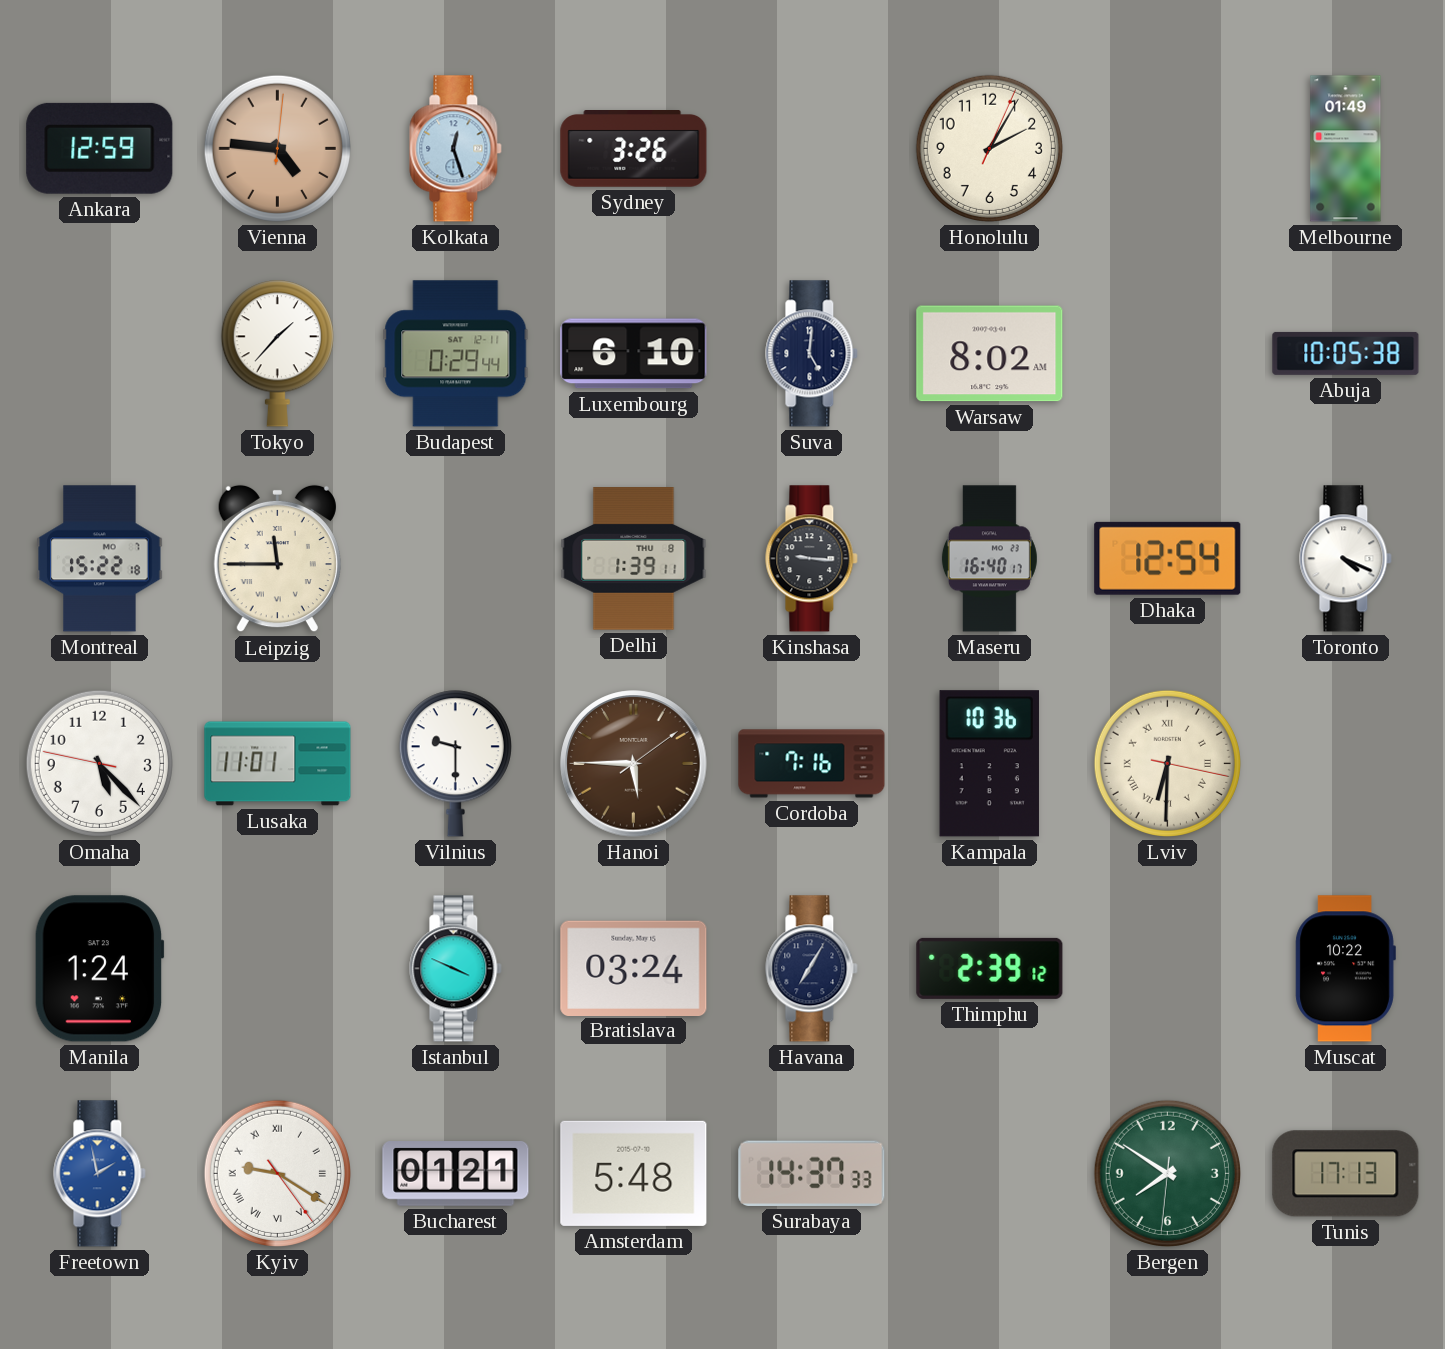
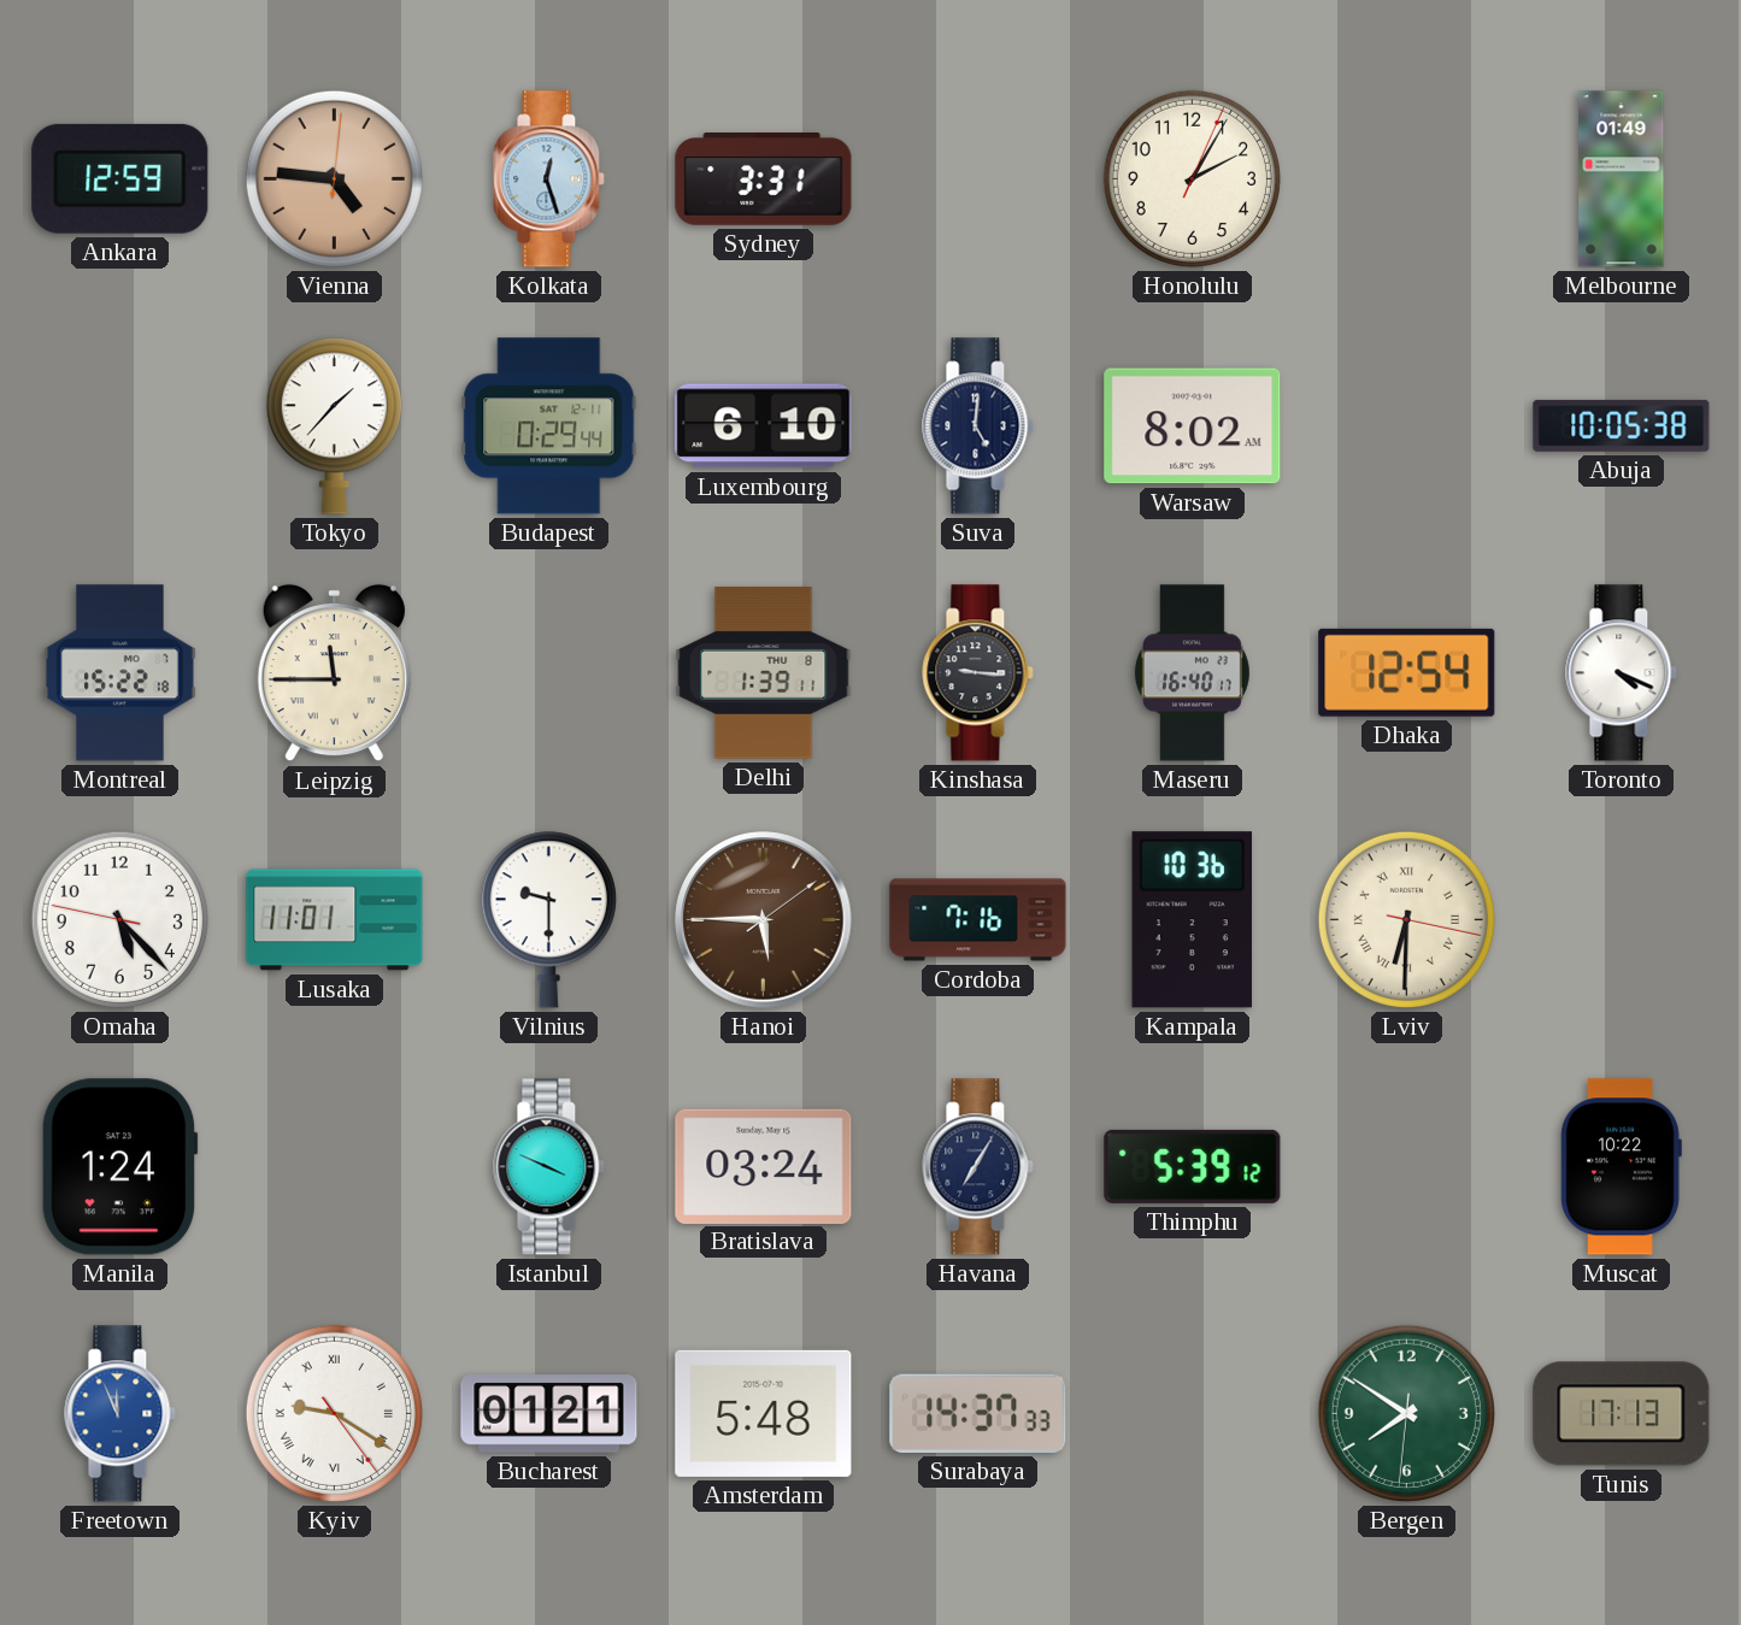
Sydney: 3:26 -> 3:31 (764, 179)
Thimphu: 2:39 -> 5:39 (1193, 1166)
Freetown: 1:58 -> 11:56 (120, 1414)
